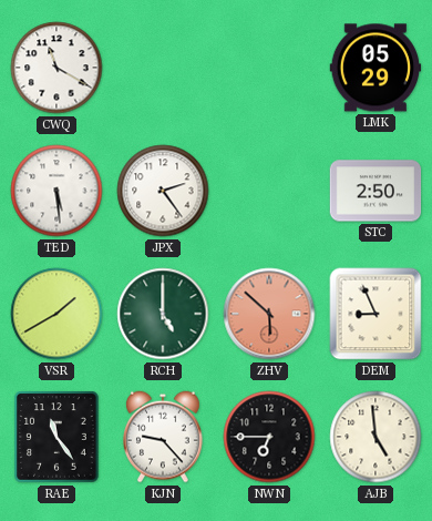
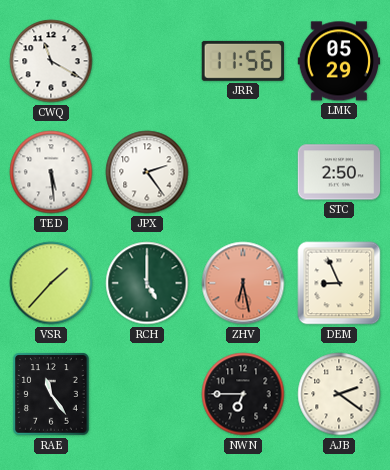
JRR: none -> 11:56 (242, 61)
VSR: 1:40 -> 1:37 (51, 283)
ZHV: 5:52 -> 6:28 (243, 283)
KJN: 9:23 -> none (164, 437)
AJB: 4:59 -> 2:21 (339, 394)
